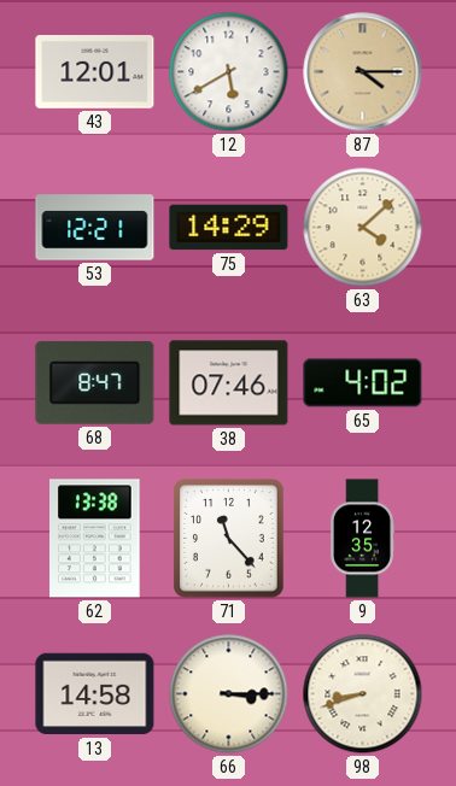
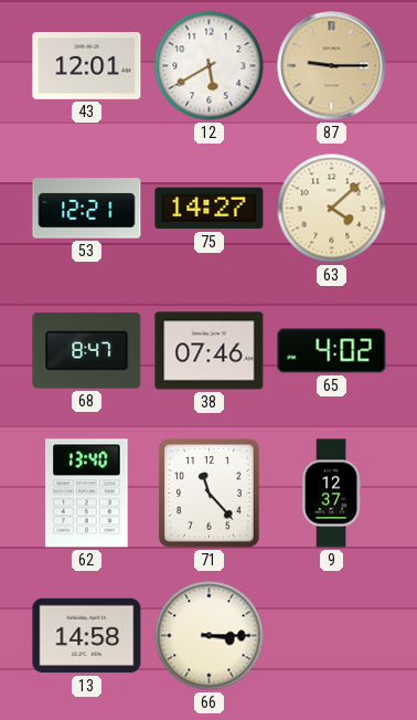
87: 4:15 -> 9:15 (332, 66)
75: 14:29 -> 14:27 (210, 209)
62: 13:38 -> 13:40 (87, 494)
9: 12:35 -> 12:37 (332, 494)
98: 8:42 -> none (363, 694)
